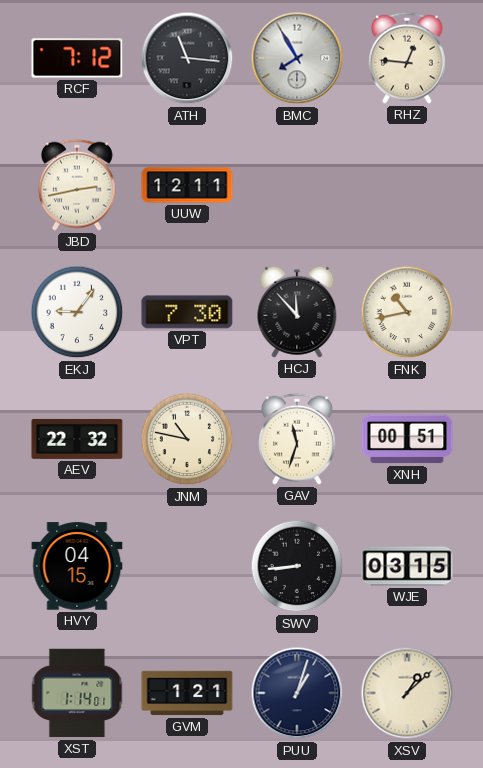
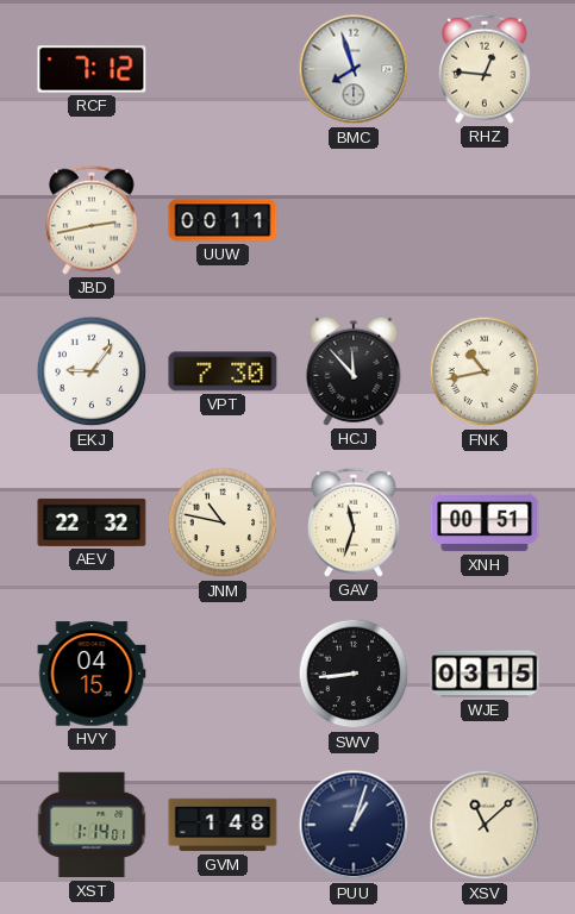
ATH: 11:16 -> none (187, 58)
BMC: 7:55 -> 7:57 (354, 69)
UUW: 12:11 -> 00:11 (223, 220)
GVM: 1:21 -> 1:48 (223, 825)
XSV: 1:08 -> 11:08 (485, 825)
